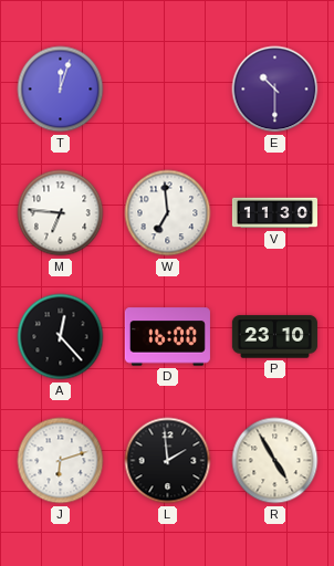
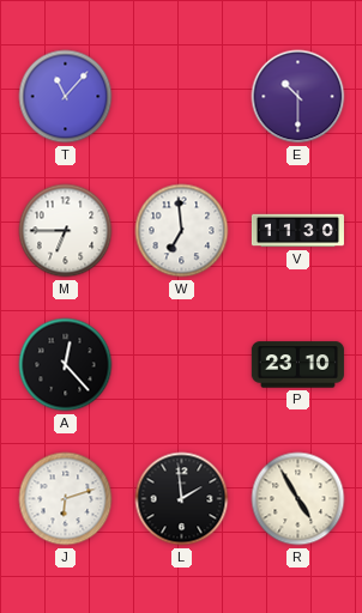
T: 12:03 -> 11:07 (66, 97)
M: 6:46 -> 6:45 (66, 231)
D: 16:00 -> none (167, 337)
